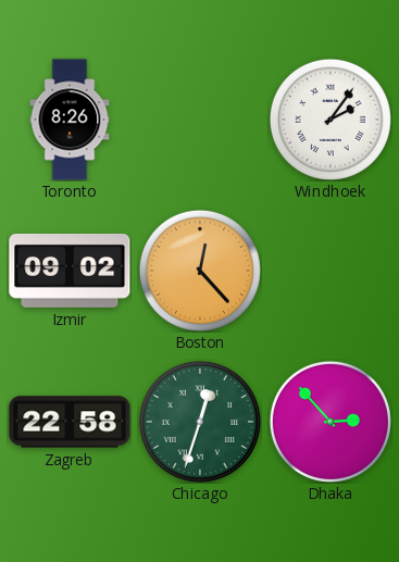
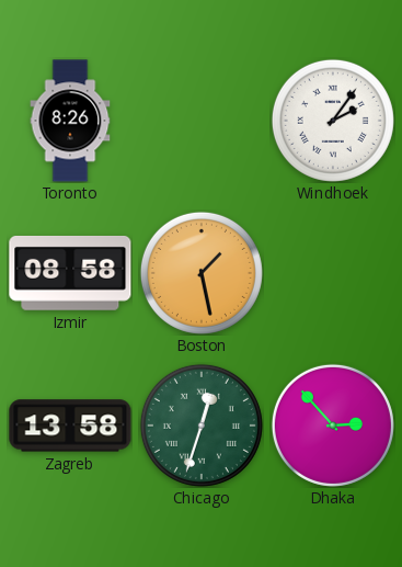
Izmir: 09:02 -> 08:58 (70, 273)
Boston: 12:23 -> 1:28 (202, 273)
Zagreb: 22:58 -> 13:58 (70, 426)
